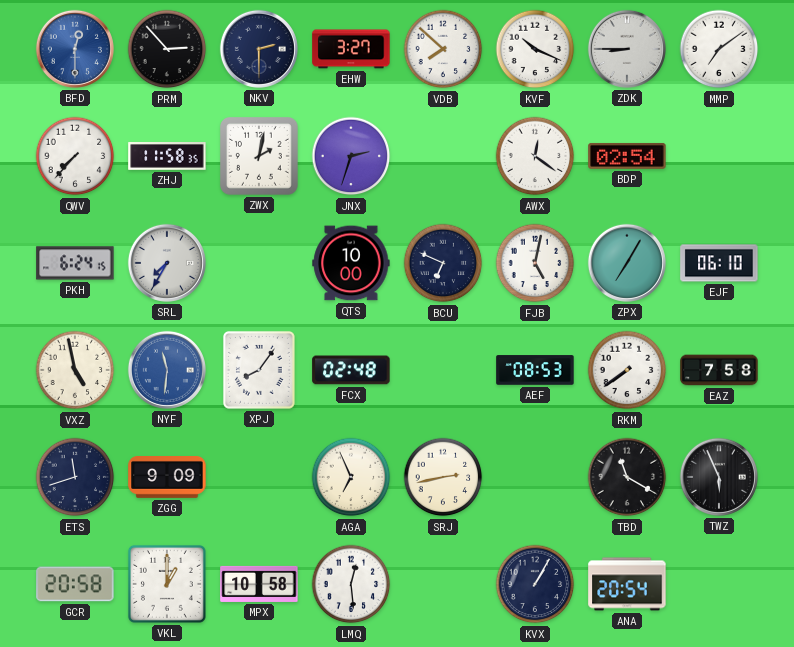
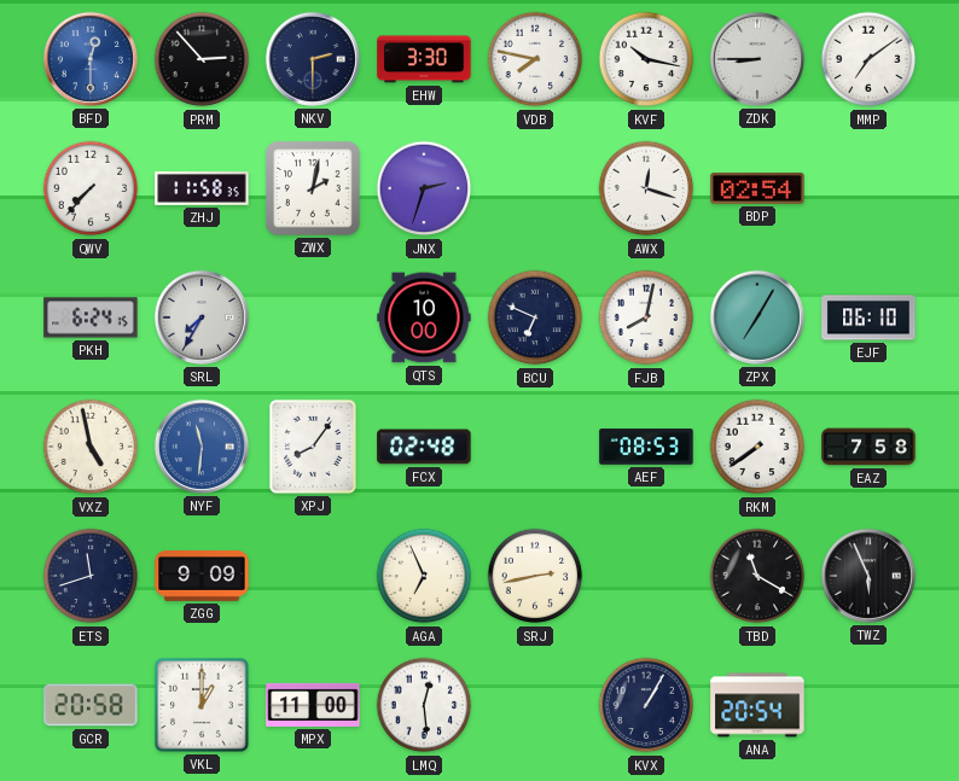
EHW: 3:27 -> 3:30 (424, 59)
VDB: 7:52 -> 7:47 (535, 59)
KVF: 10:19 -> 10:17 (646, 59)
AWX: 12:21 -> 12:18 (646, 188)
FJB: 5:02 -> 8:02 (646, 317)
MPX: 10:58 -> 11:00 (313, 705)
